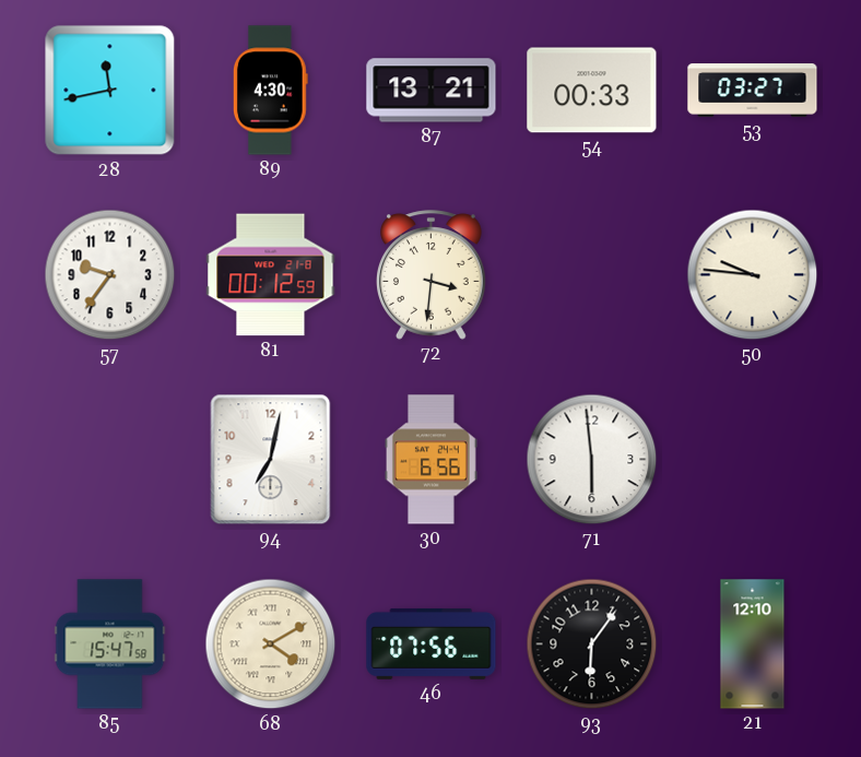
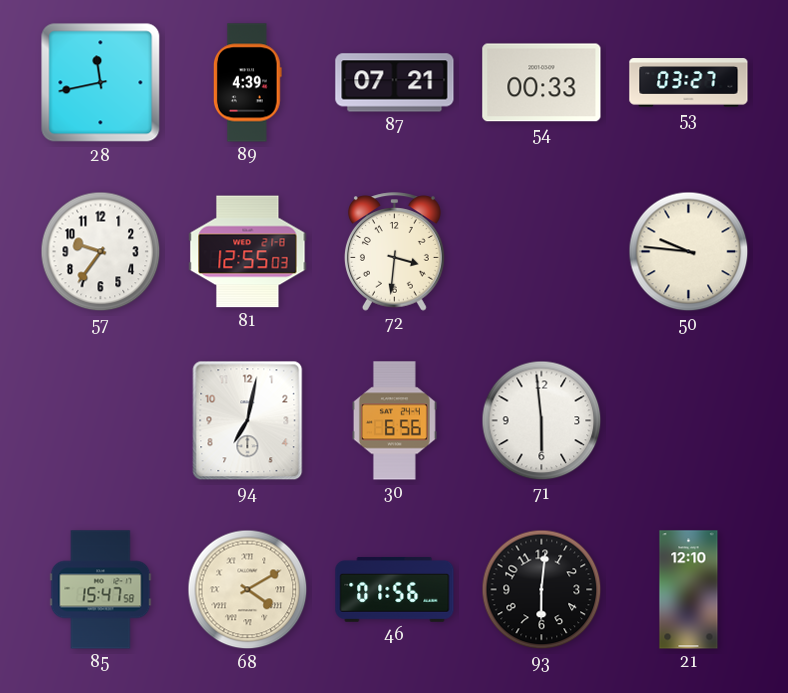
89: 4:30 -> 4:39 (247, 83)
87: 13:21 -> 07:21 (395, 83)
81: 00:12 -> 12:55 (248, 252)
46: 07:56 -> 01:56 (395, 589)
93: 6:06 -> 6:01 (542, 590)
